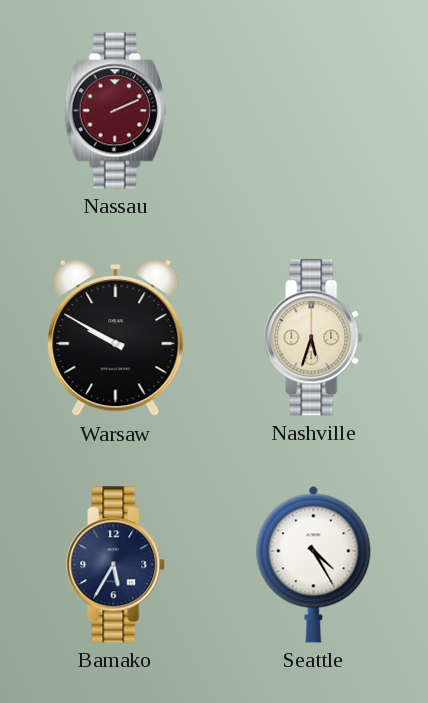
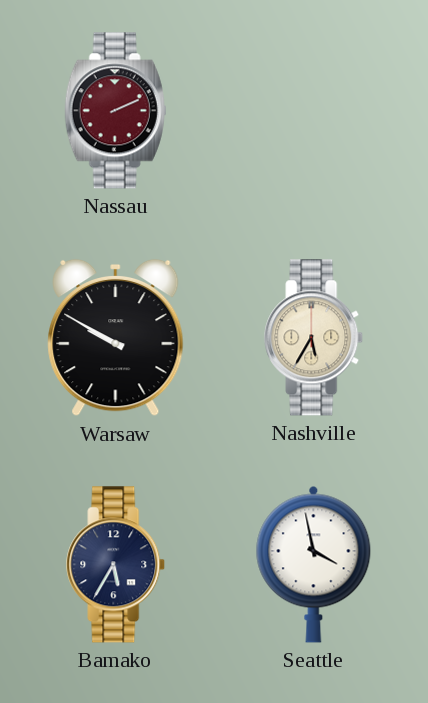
Nashville: 5:33 -> 5:35 (314, 338)
Seattle: 4:25 -> 3:58 (314, 564)
